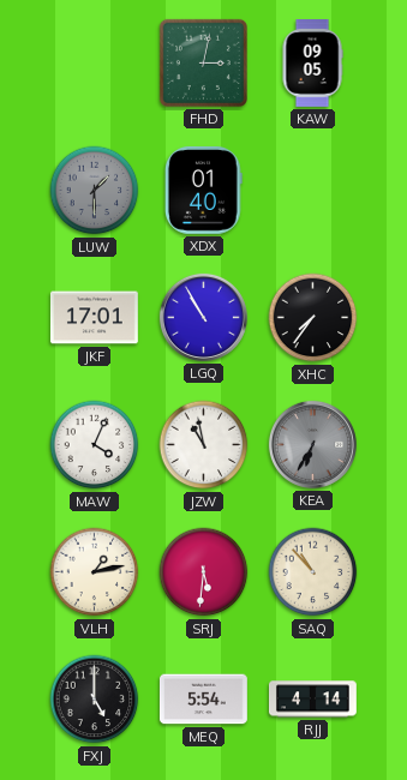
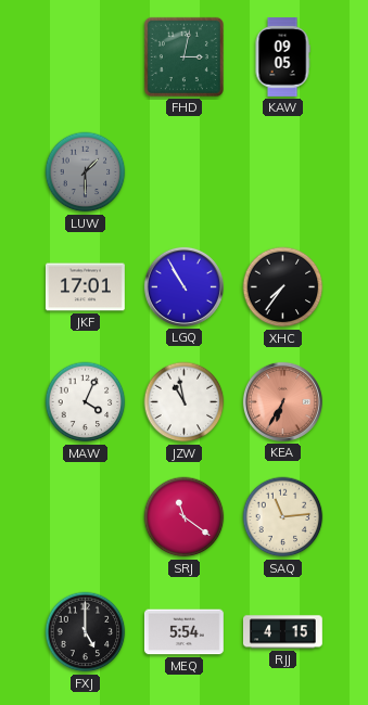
XDX: 01:40 -> none (203, 190)
KEA dial: grey -> salmon (282, 401)
VLH: 1:13 -> none (95, 572)
SRJ: 5:31 -> 11:21 (185, 517)
SAQ: 10:53 -> 11:14 (283, 517)
RJJ: 4:14 -> 4:15 (283, 632)
